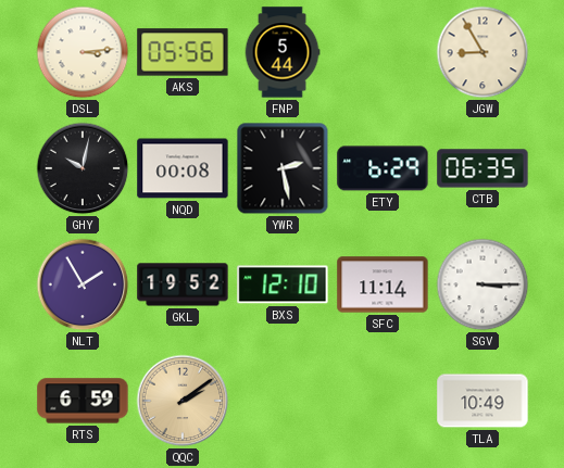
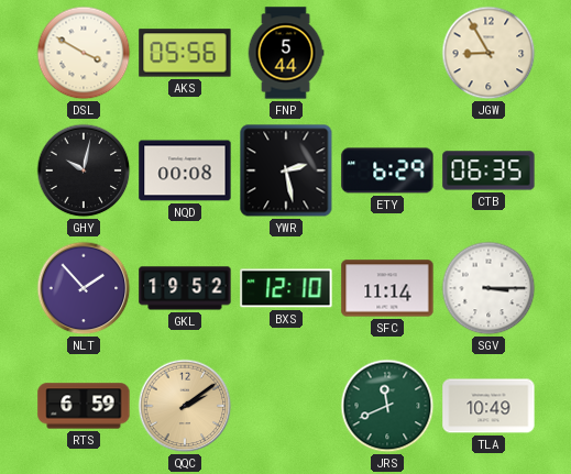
DSL: 3:14 -> 3:50 (84, 53)
NLT: 1:55 -> 1:53 (84, 288)
JRS: none -> 11:41 (387, 406)
